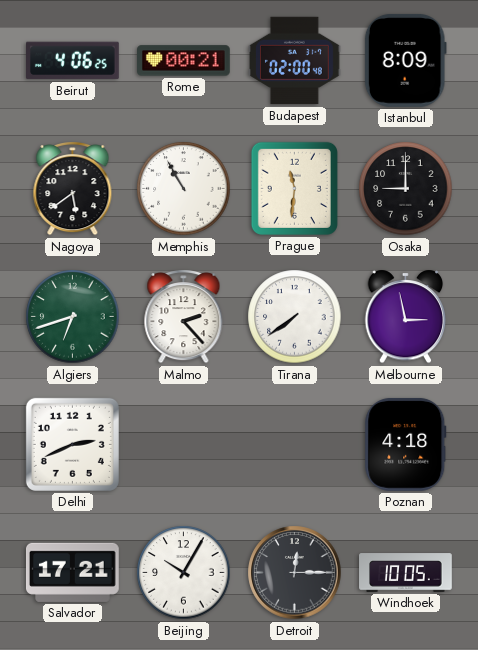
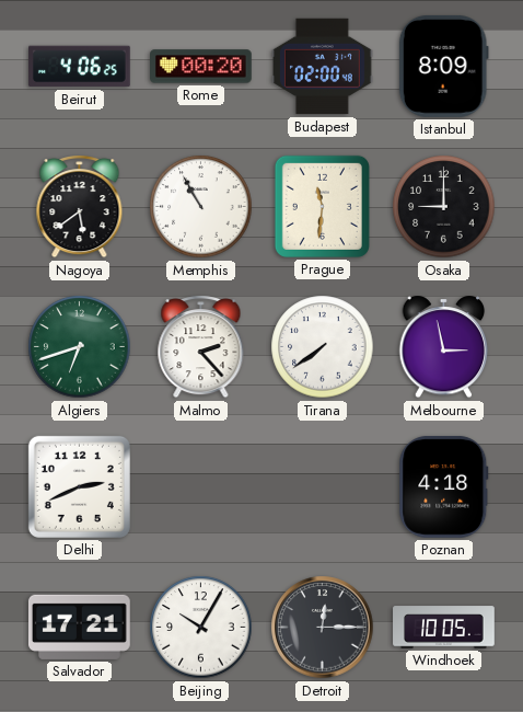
Rome: 00:21 -> 00:20 (201, 67)
